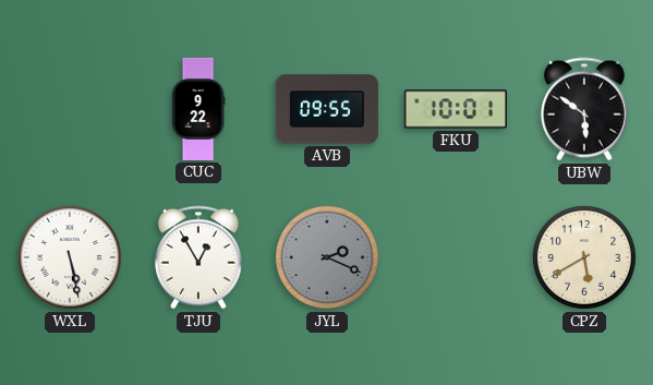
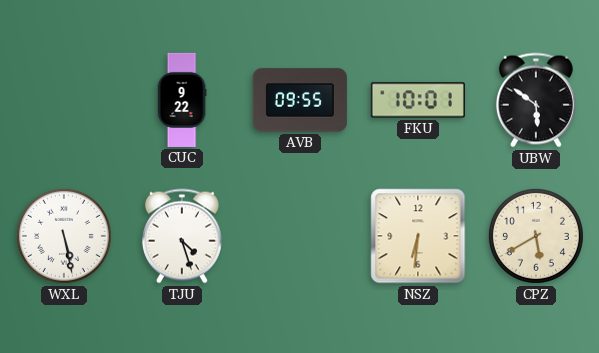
TJU: 12:55 -> 4:27 (182, 236)
JYL: 2:19 -> none (327, 257)
NSZ: none -> 6:31 (418, 236)
